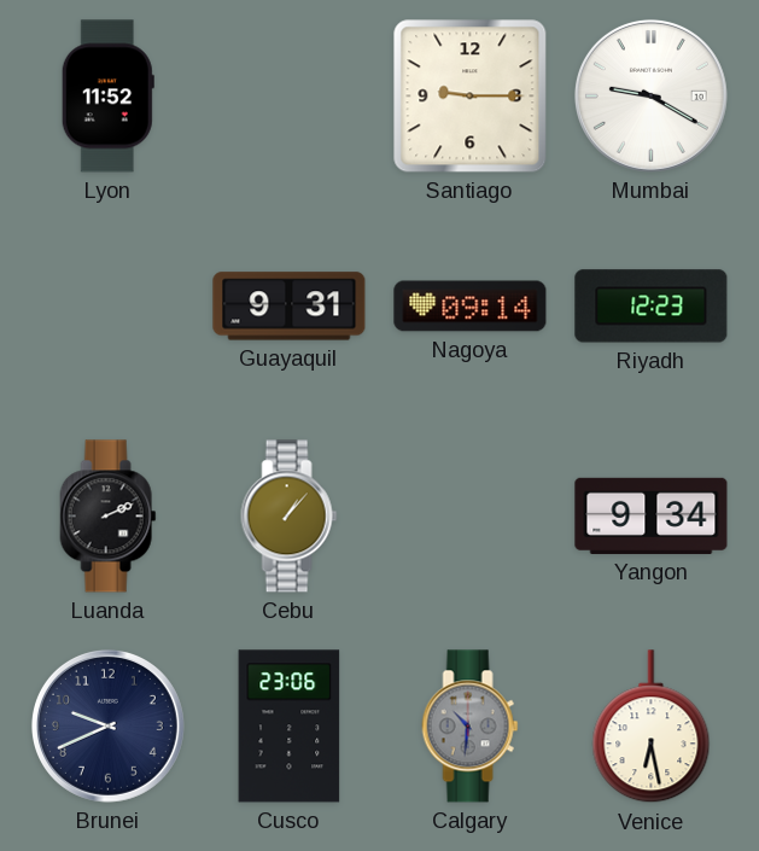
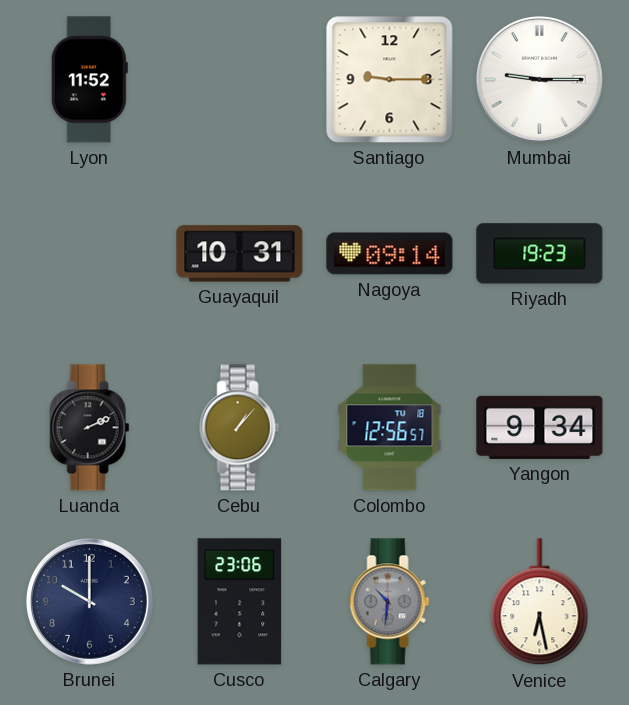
Mumbai: 9:20 -> 9:15 (539, 79)
Guayaquil: 9:31 -> 10:31 (240, 254)
Riyadh: 12:23 -> 19:23 (540, 254)
Colombo: none -> 12:56 (390, 428)
Brunei: 9:41 -> 10:00 (89, 601)
